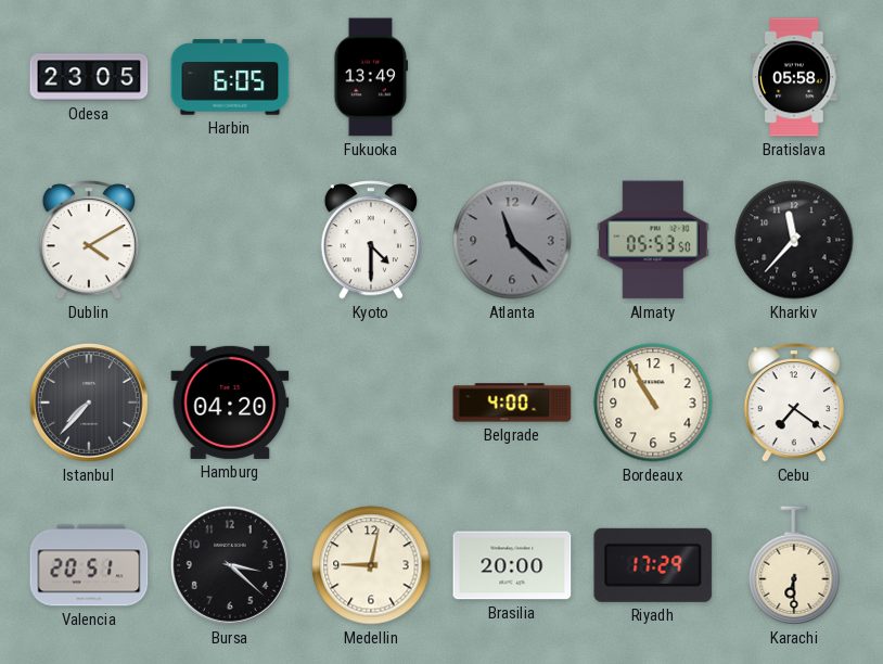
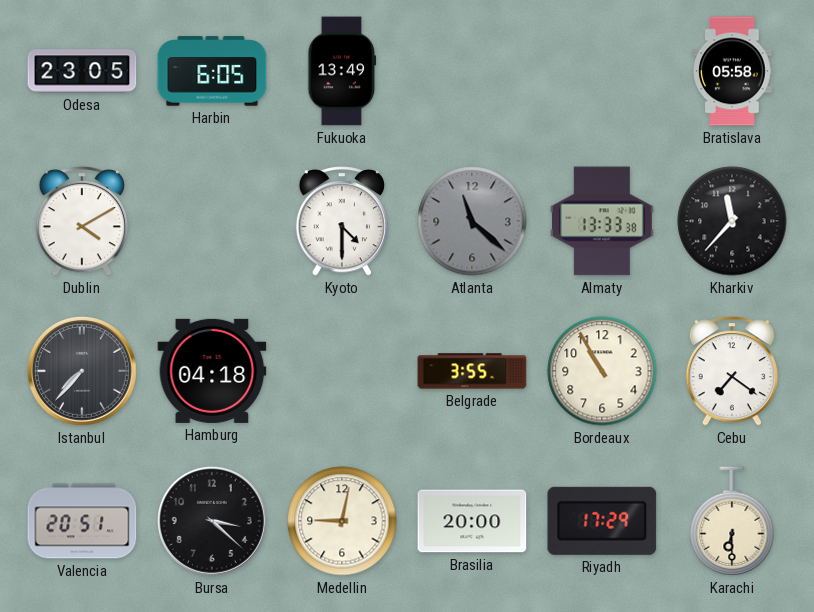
Almaty: 05:53 -> 13:33 (602, 221)
Hamburg: 04:20 -> 04:18 (212, 371)
Belgrade: 4:00 -> 3:55 (472, 371)
